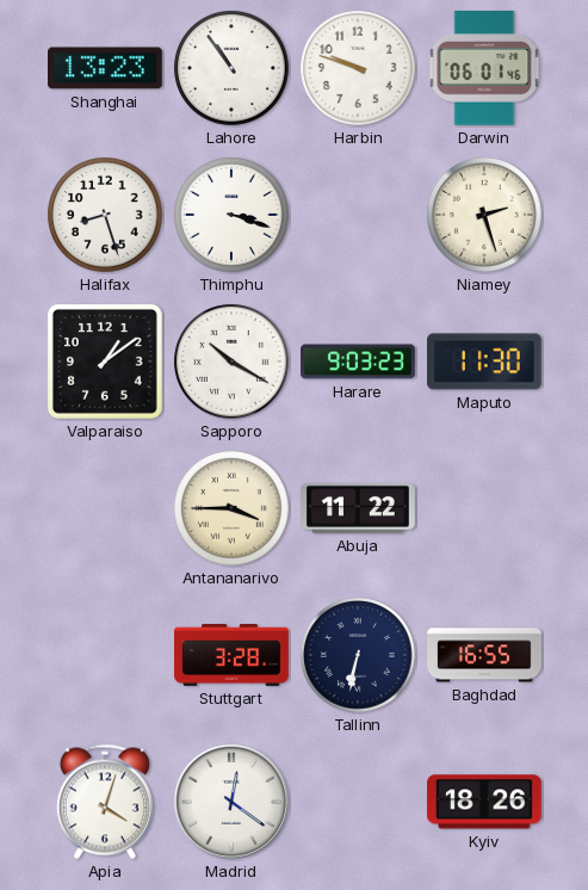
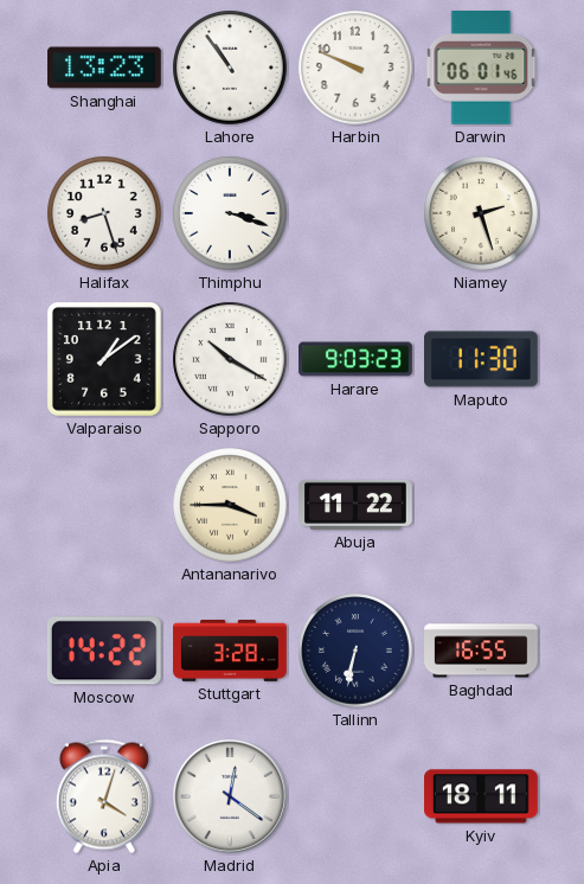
Harbin: 9:48 -> 9:49 (355, 68)
Moscow: none -> 14:22 (104, 651)
Kyiv: 18:26 -> 18:11 (482, 796)
